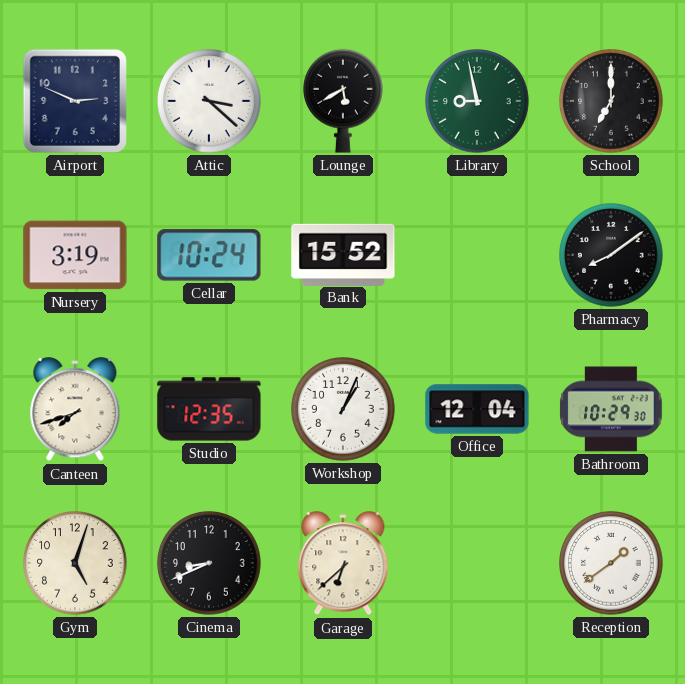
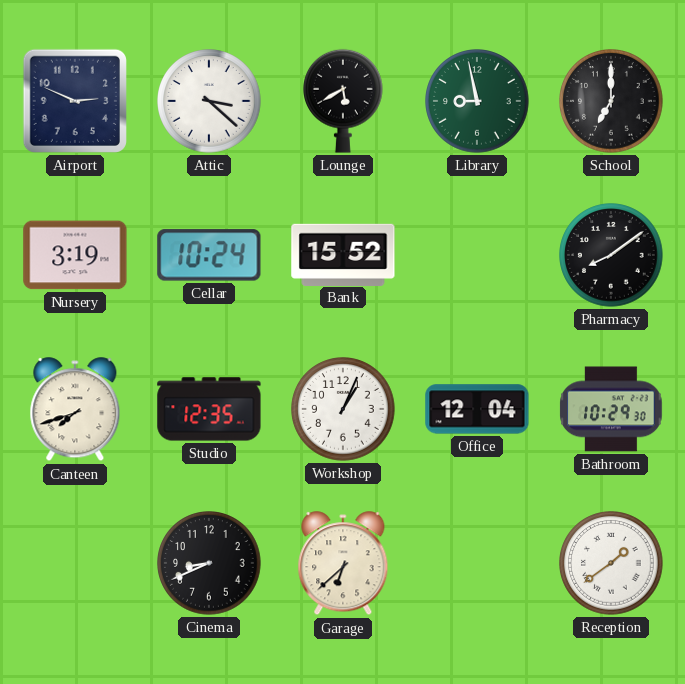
Gym: 5:03 -> none (75, 563)
